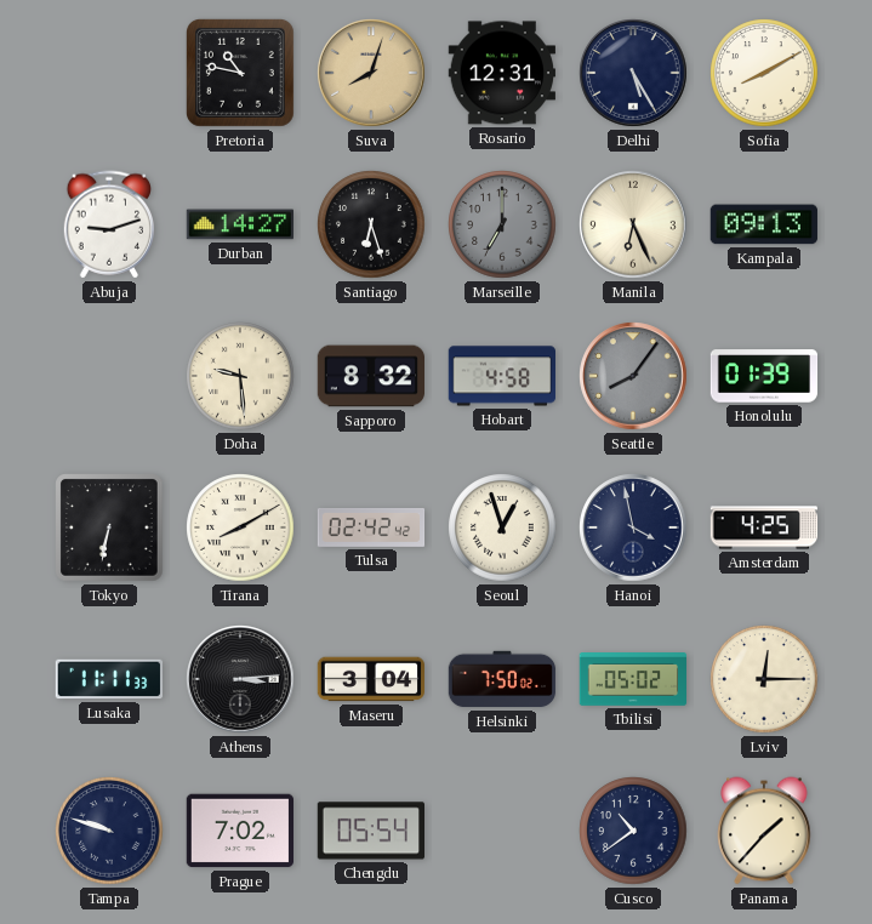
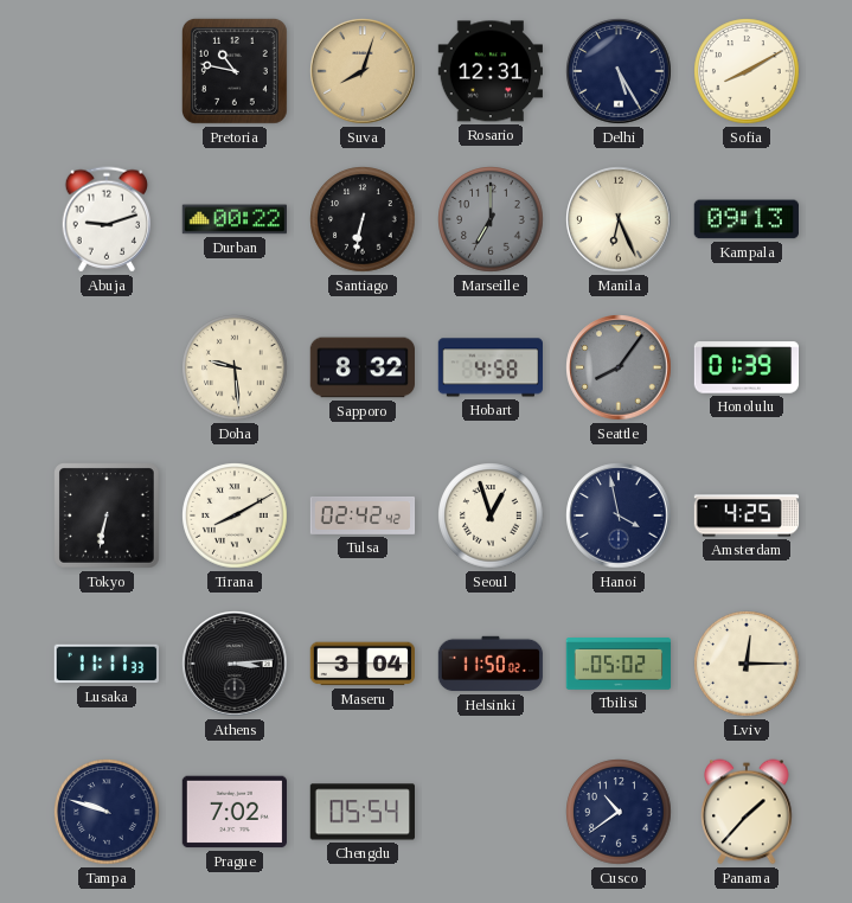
Durban: 14:27 -> 00:22 (233, 219)
Santiago: 6:27 -> 6:32 (363, 219)
Helsinki: 7:50 -> 11:50 (491, 664)
